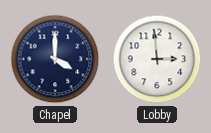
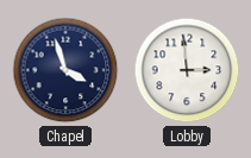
Chapel: 4:00 -> 3:57 (65, 70)
